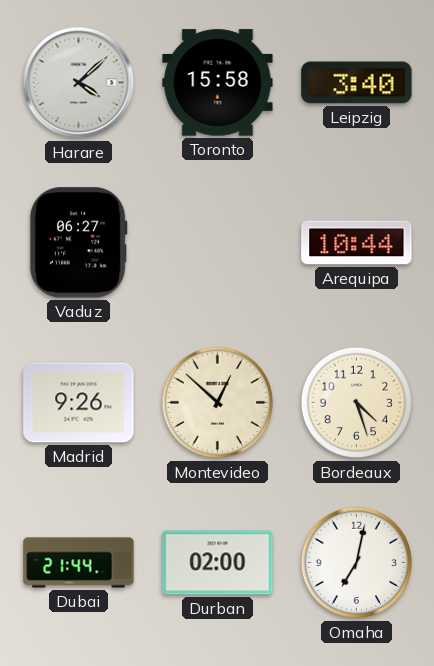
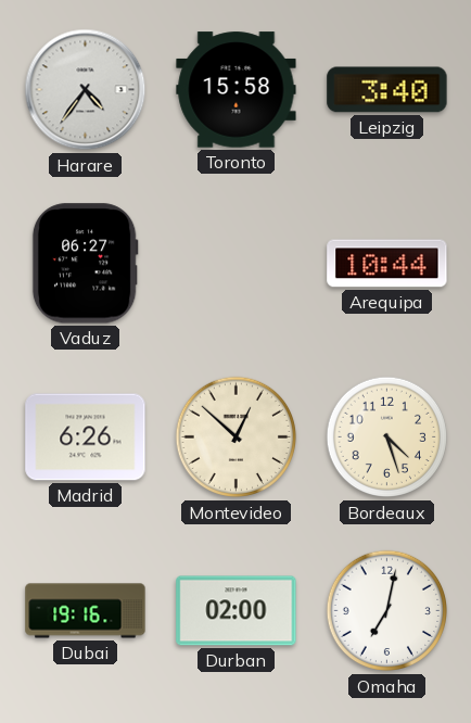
Harare: 4:08 -> 4:36 (86, 90)
Madrid: 9:26 -> 6:26 (86, 437)
Dubai: 21:44 -> 19:16 (86, 611)
